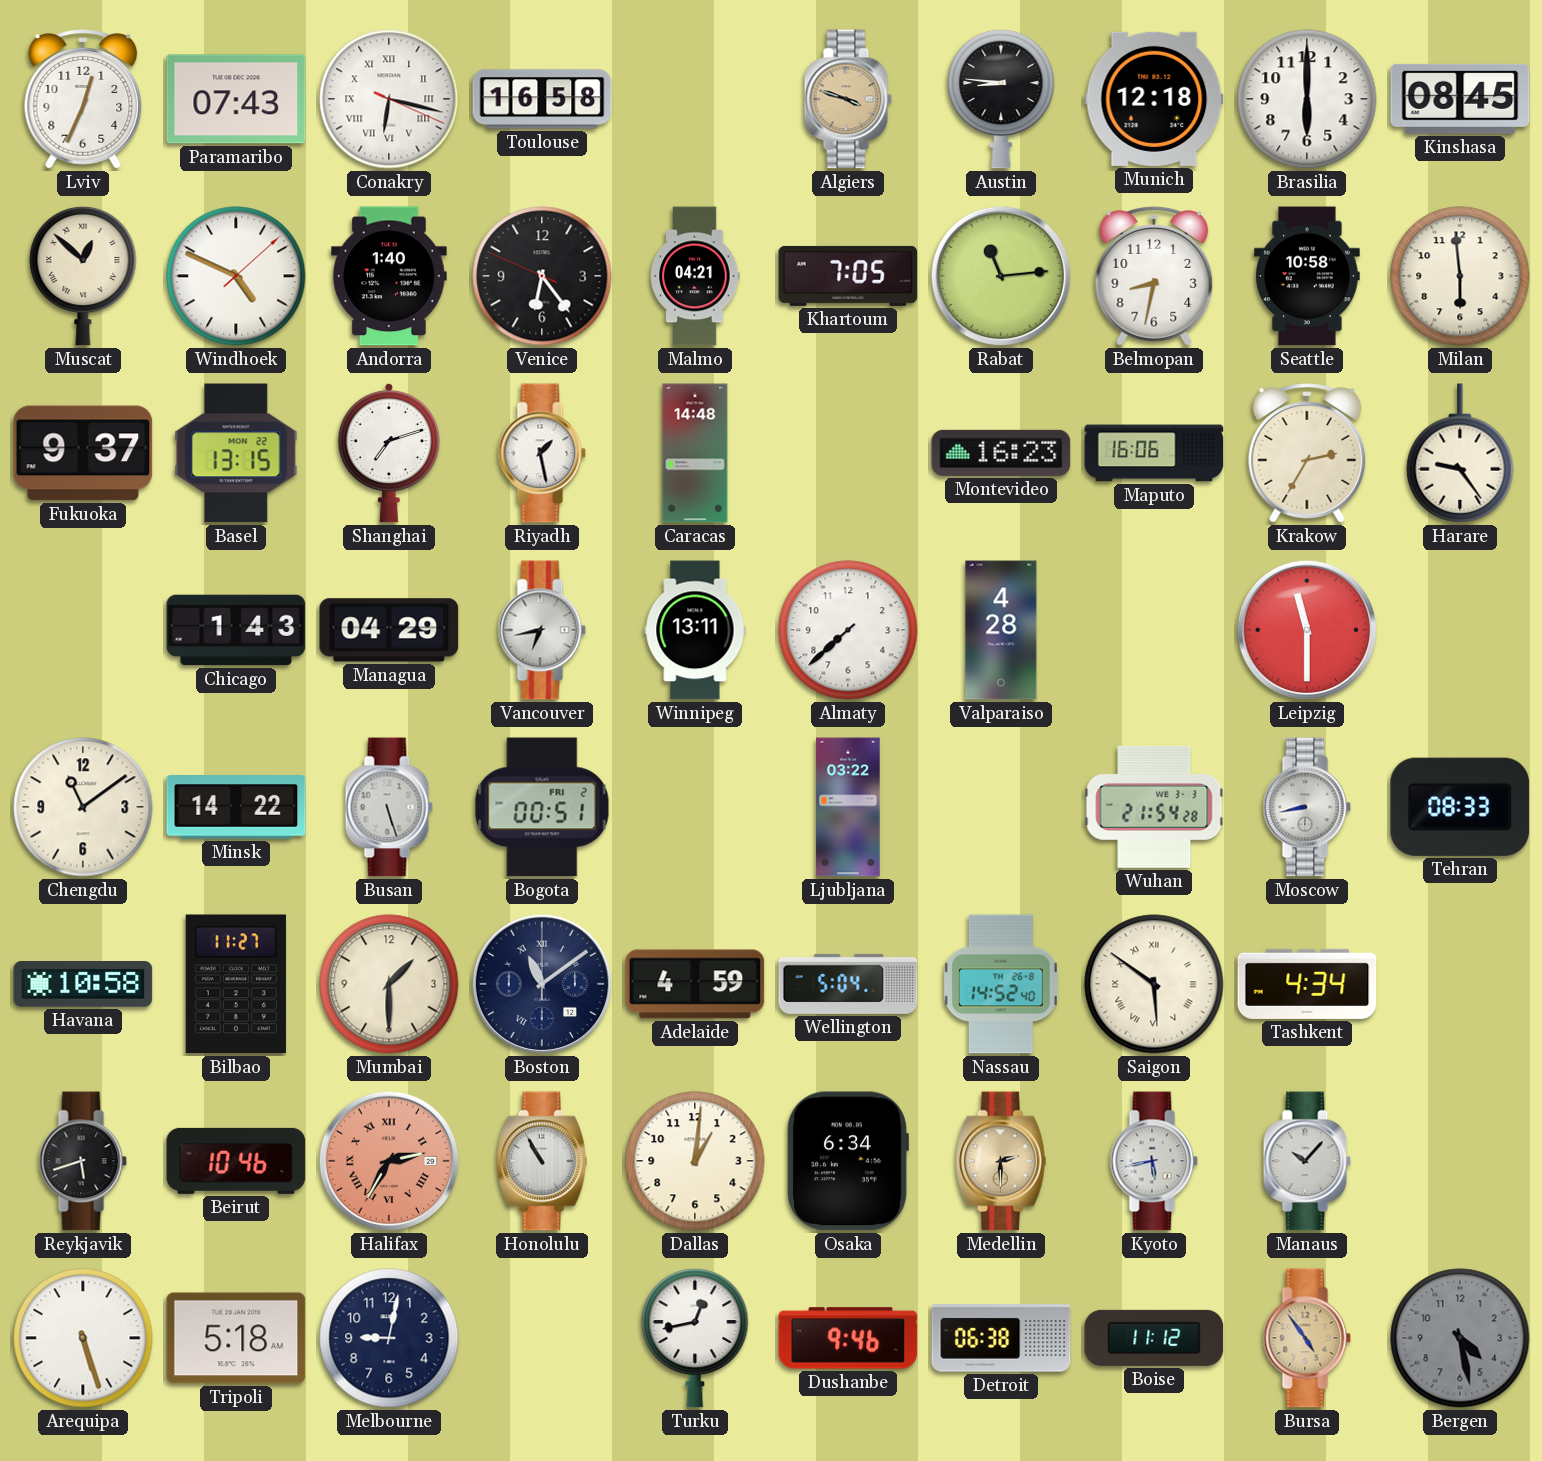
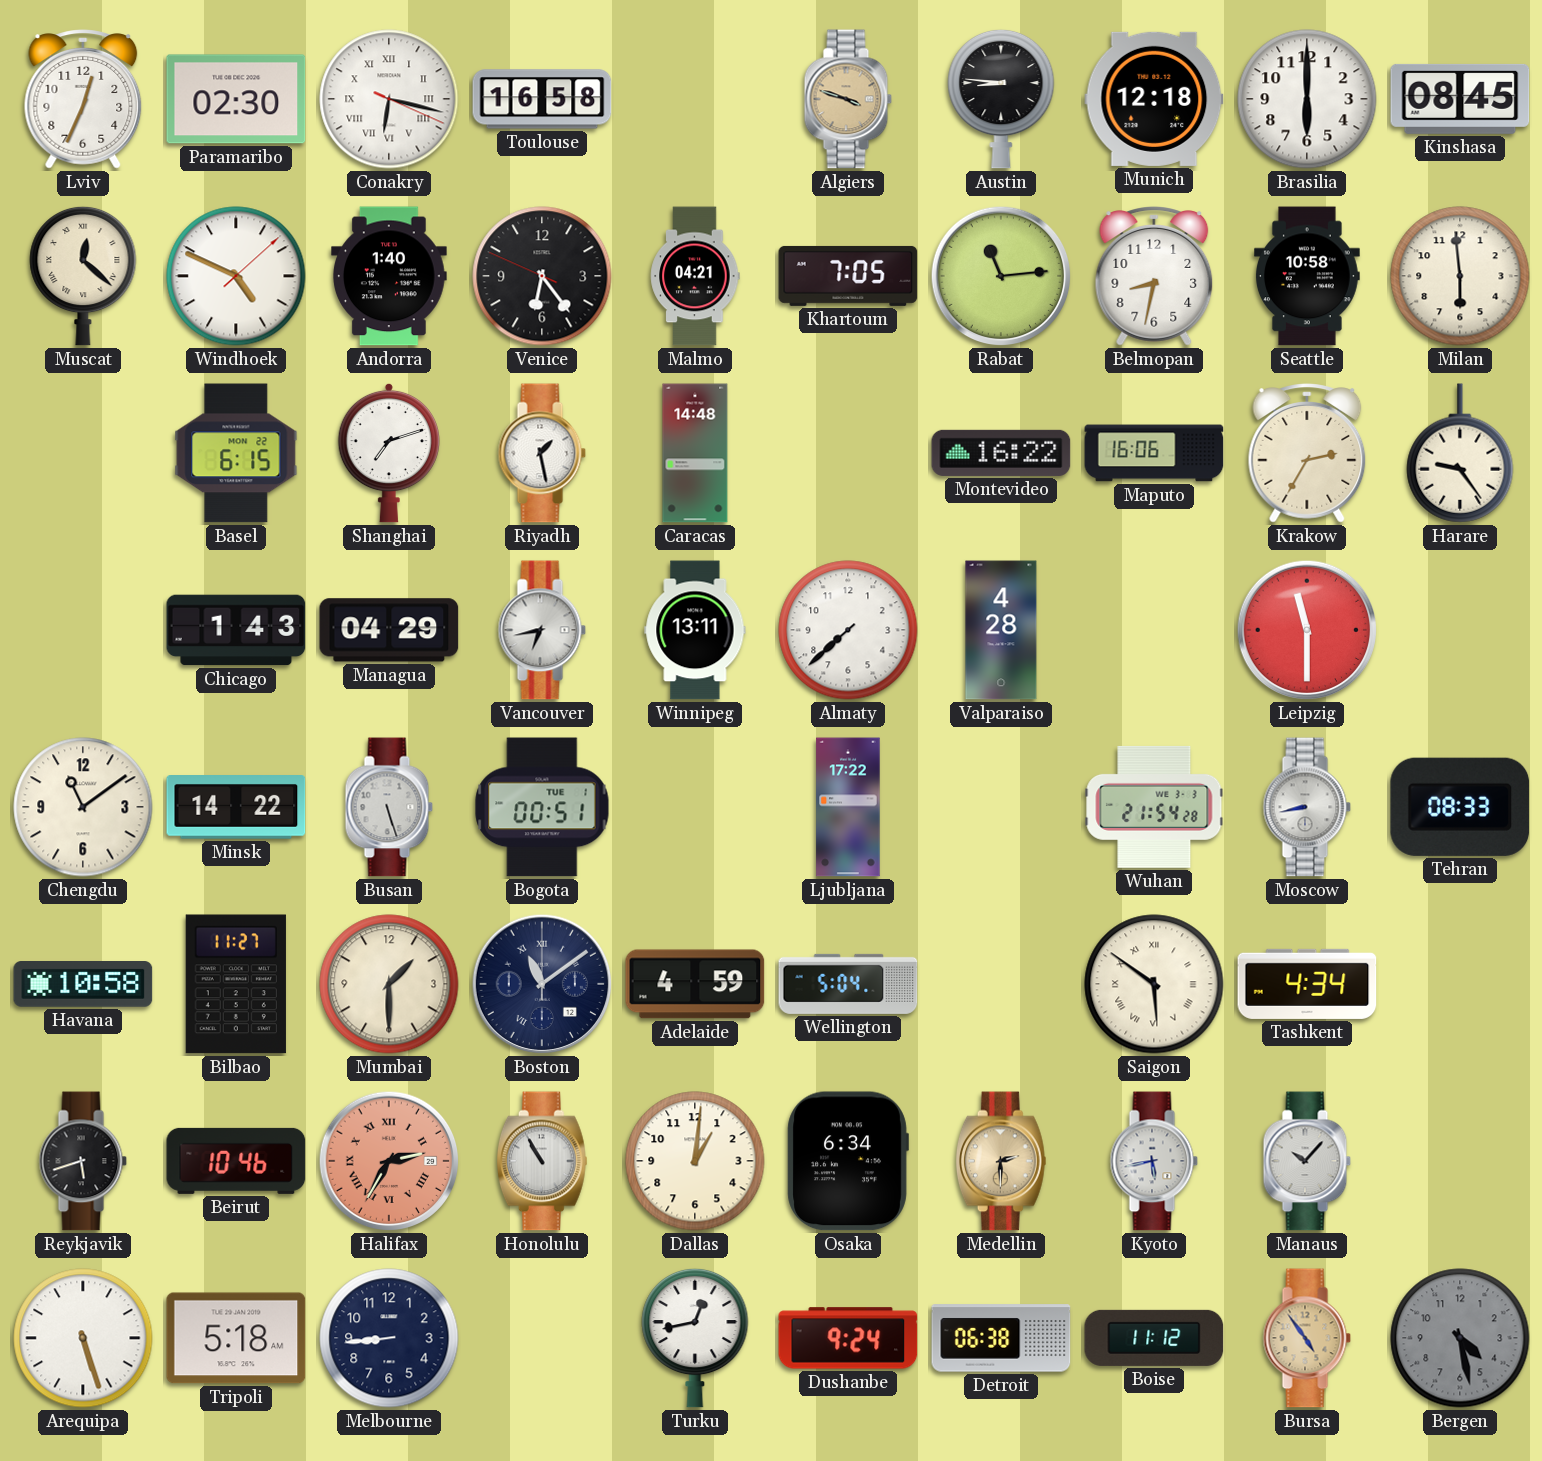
Paramaribo: 07:43 -> 02:30 (236, 99)
Muscat: 12:52 -> 12:22 (83, 276)
Fukuoka: 9:37 -> none (83, 453)
Basel: 13:15 -> 6:15 (236, 453)
Montevideo: 16:23 -> 16:22 (1001, 453)
Bogota date: FRI 2 -> TUE 1 (542, 807)
Ljubljana: 03:22 -> 17:22 (848, 807)
Nassau: 14:52 -> none (1001, 984)
Melbourne: 9:02 -> 8:44 (389, 1338)
Dushanbe: 9:46 -> 9:24 (848, 1338)
